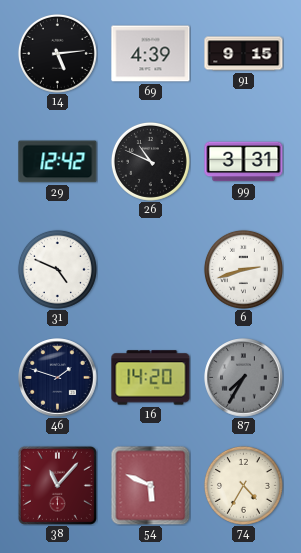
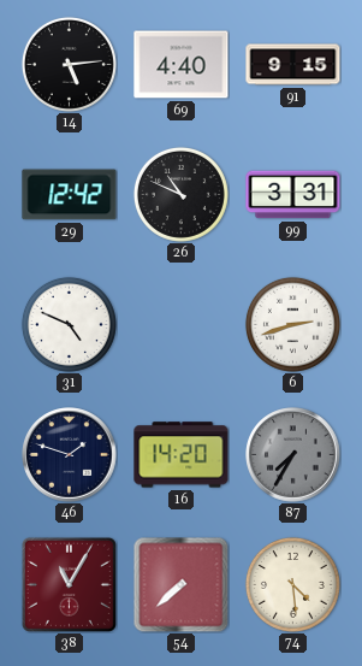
69: 4:39 -> 4:40 (182, 65)
38: 11:07 -> 11:05 (69, 584)
54: 5:49 -> 7:38 (180, 584)
74: 4:35 -> 4:29 (292, 584)
